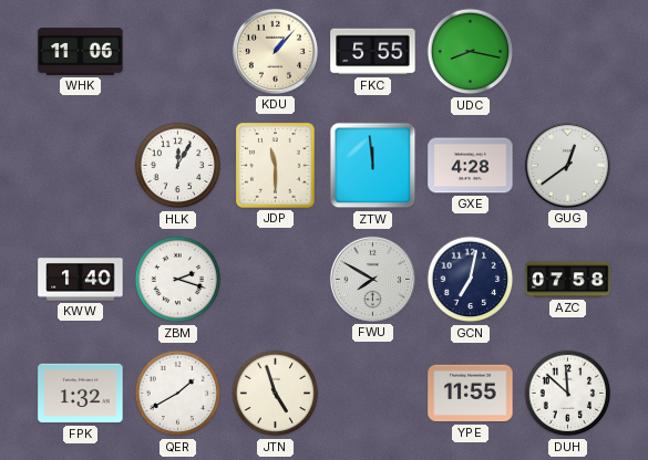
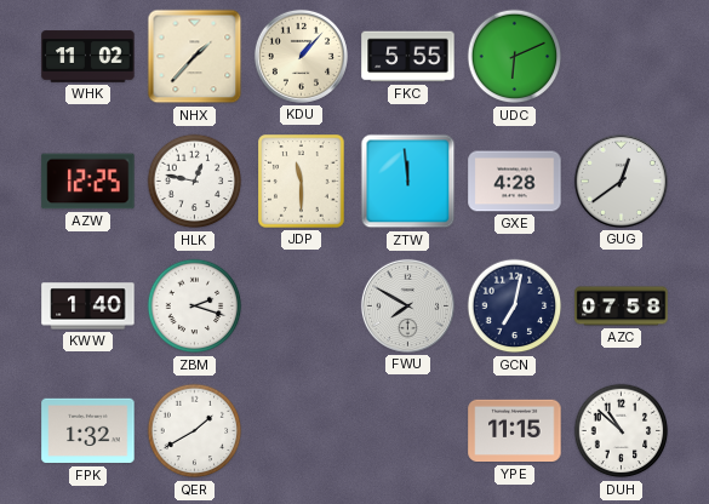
WHK: 11:06 -> 11:02 (88, 57)
NHX: none -> 1:37 (195, 57)
UDC: 8:17 -> 6:11 (515, 57)
AZW: none -> 12:25 (88, 182)
HLK: 12:05 -> 12:47 (195, 182)
JTN: 4:57 -> none (276, 394)
YPE: 11:55 -> 11:15 (515, 431)
DUH: 11:52 -> 10:52 (622, 431)
